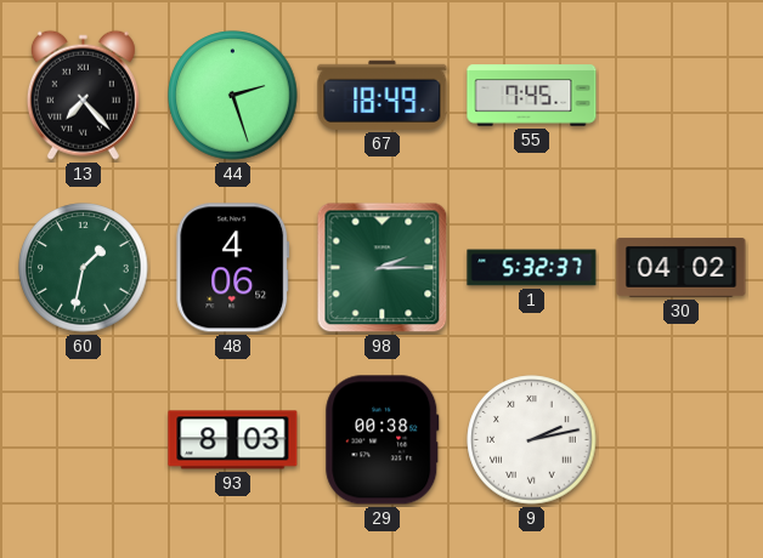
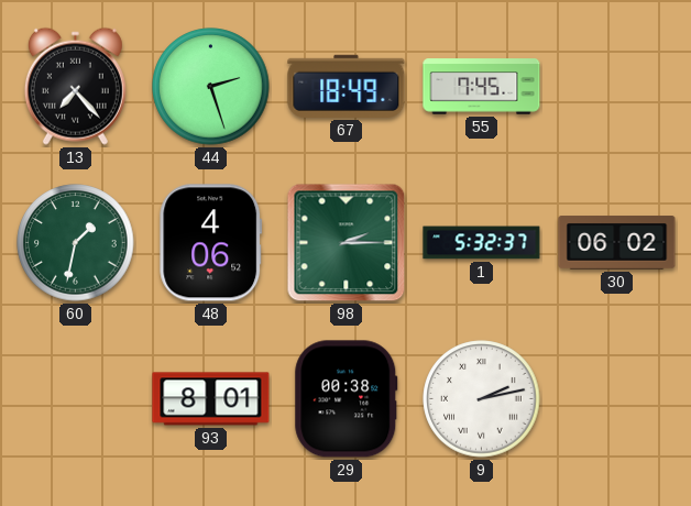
30: 04:02 -> 06:02 (617, 243)
93: 8:03 -> 8:01 (211, 399)
